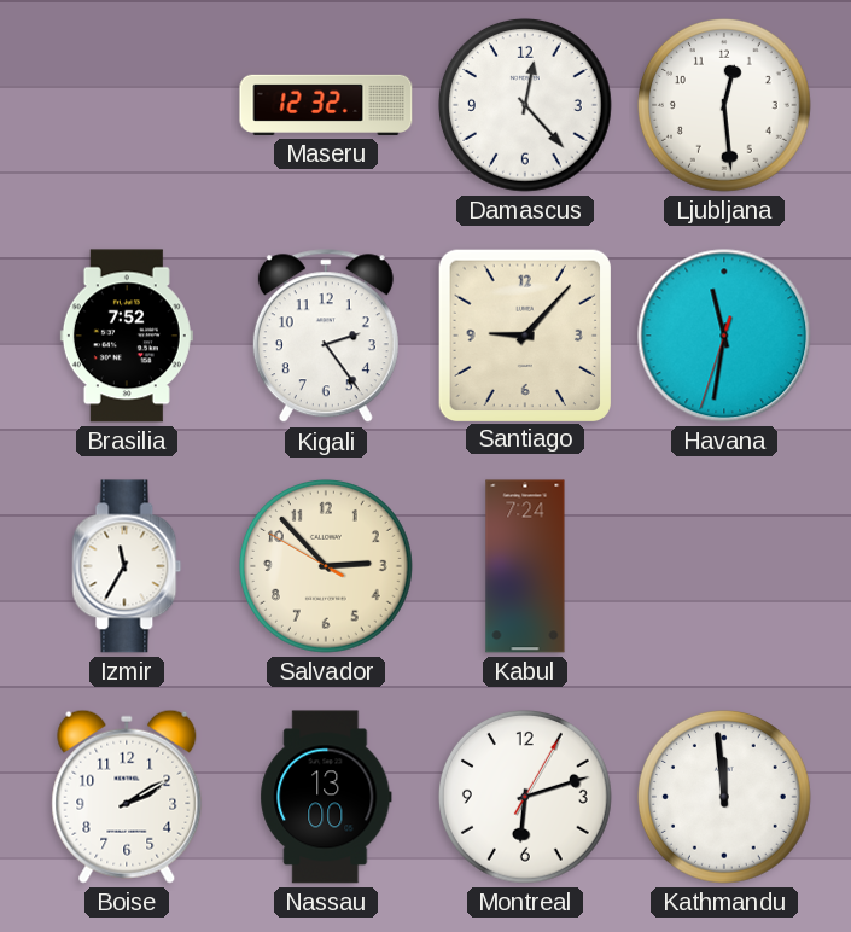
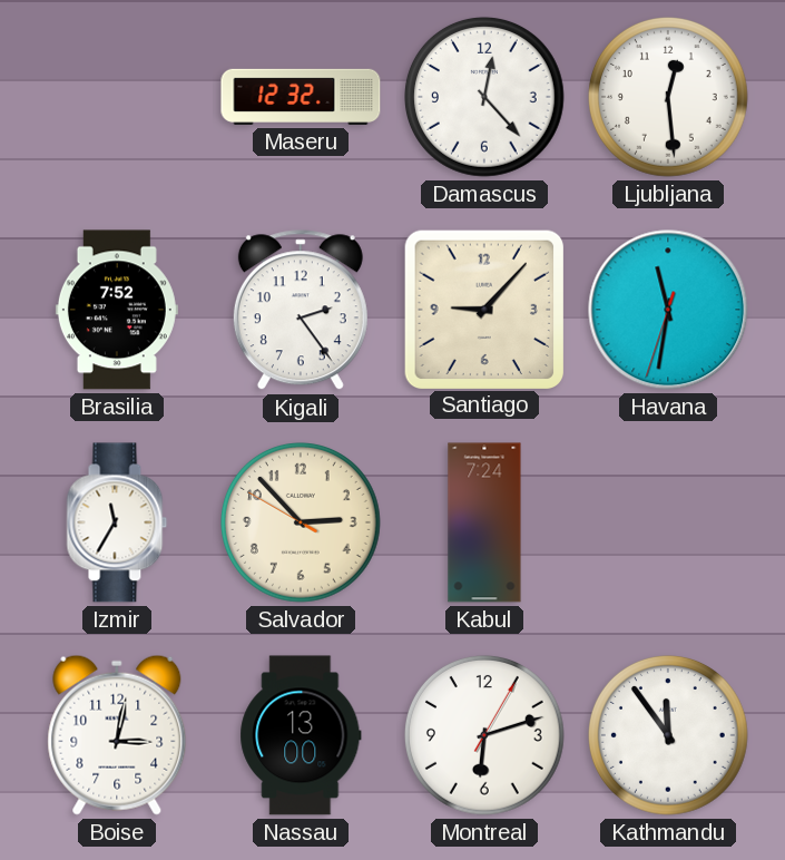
Boise: 2:10 -> 3:02 (117, 735)
Kathmandu: 11:59 -> 11:54 (669, 735)
